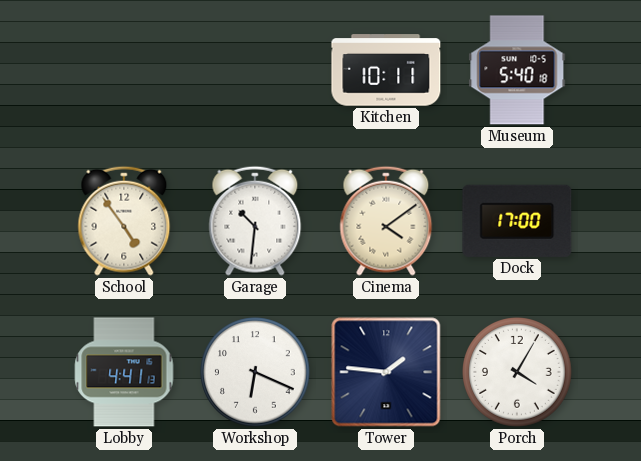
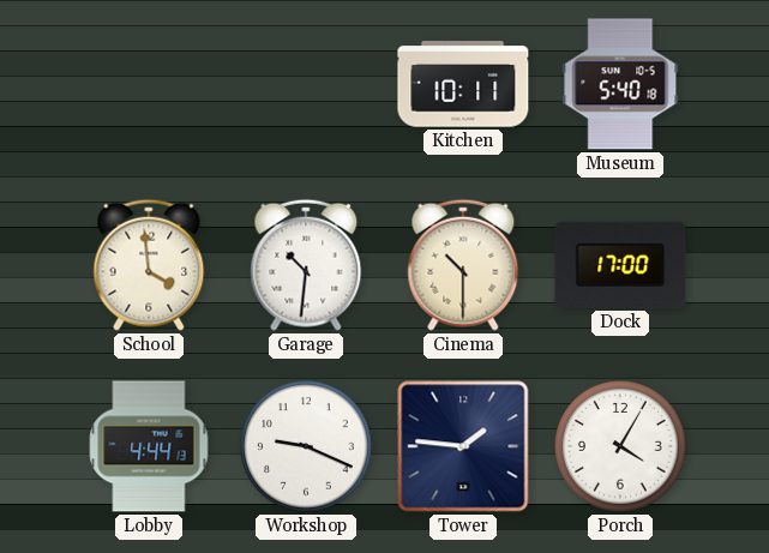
School: 4:54 -> 3:59 (149, 265)
Cinema: 4:09 -> 10:30 (463, 265)
Lobby: 4:41 -> 4:44 (149, 446)
Workshop: 6:19 -> 9:19 (306, 446)
